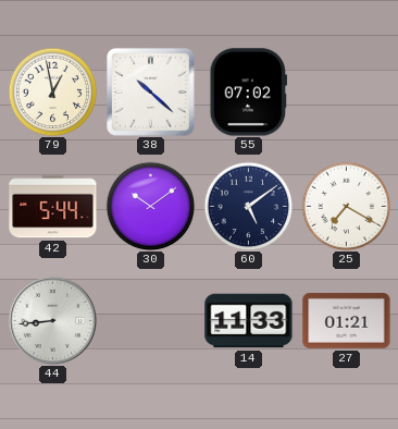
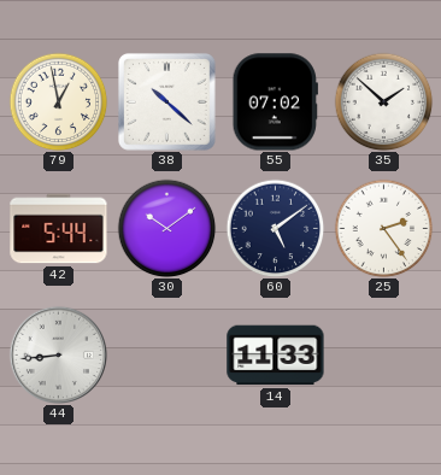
35: none -> 1:52 (383, 101)
25: 7:20 -> 2:24 (383, 228)
27: 01:21 -> none (347, 320)
